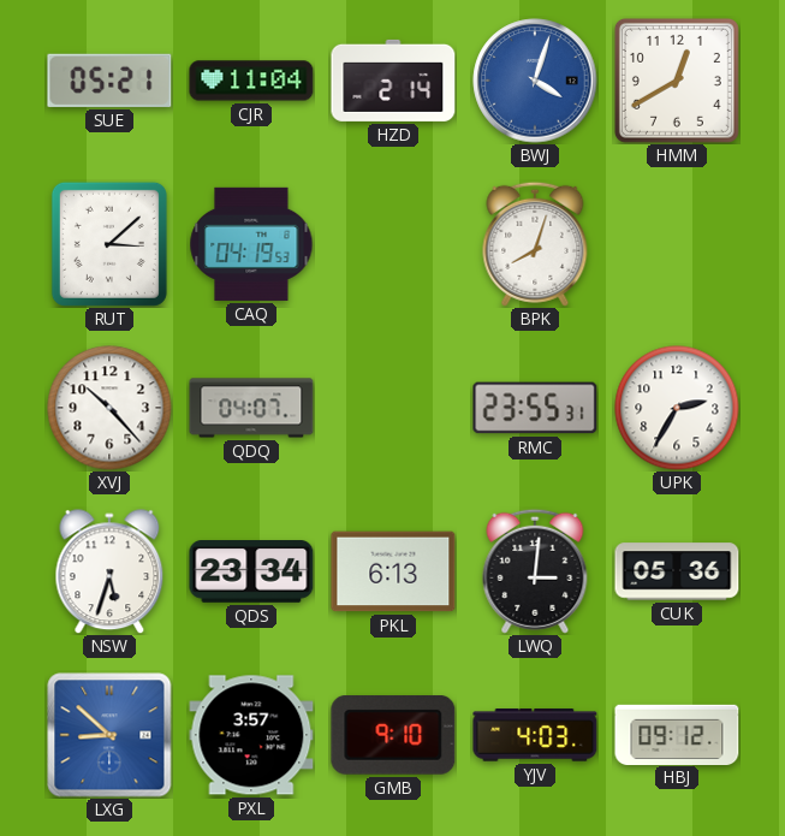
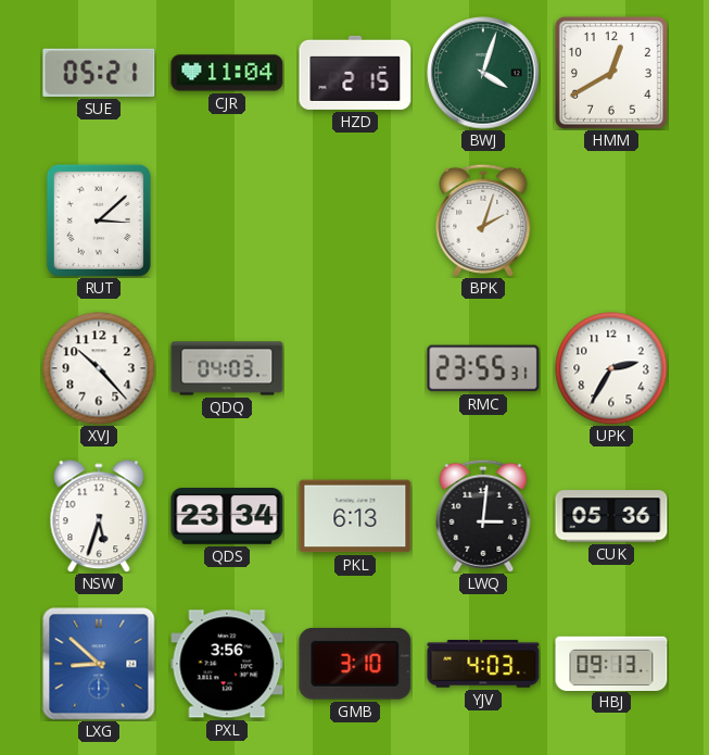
HZD: 2:14 -> 2:15 (355, 73)
BWJ dial: blue -> green (483, 73)
CAQ: 04:19 -> none (251, 244)
BPK: 8:03 -> 2:03 (483, 221)
QDQ: 04:07 -> 04:03 (227, 368)
PXL: 3:57 -> 3:56 (227, 664)
GMB: 9:10 -> 3:10 (355, 665)
HBJ: 09:12 -> 09:13 (611, 663)
